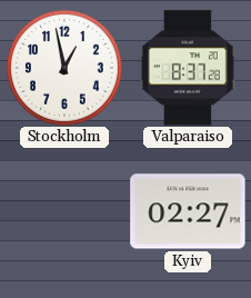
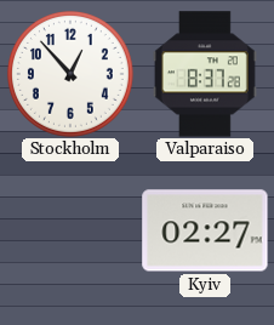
Stockholm: 12:58 -> 12:53 (70, 74)
